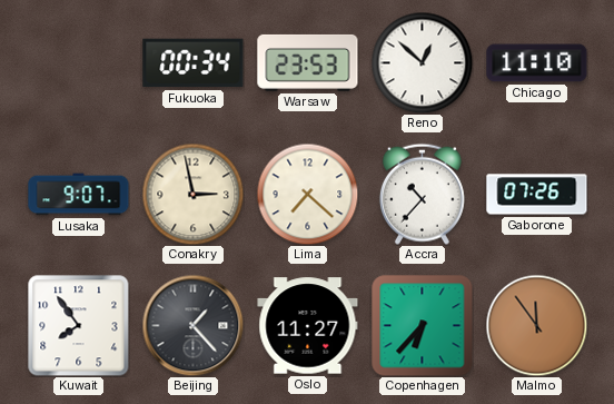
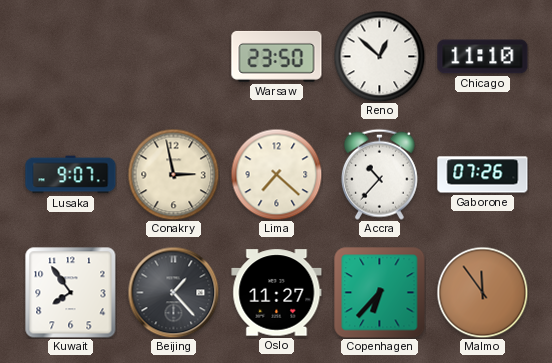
Fukuoka: 00:34 -> none (194, 63)
Warsaw: 23:53 -> 23:50 (277, 56)
